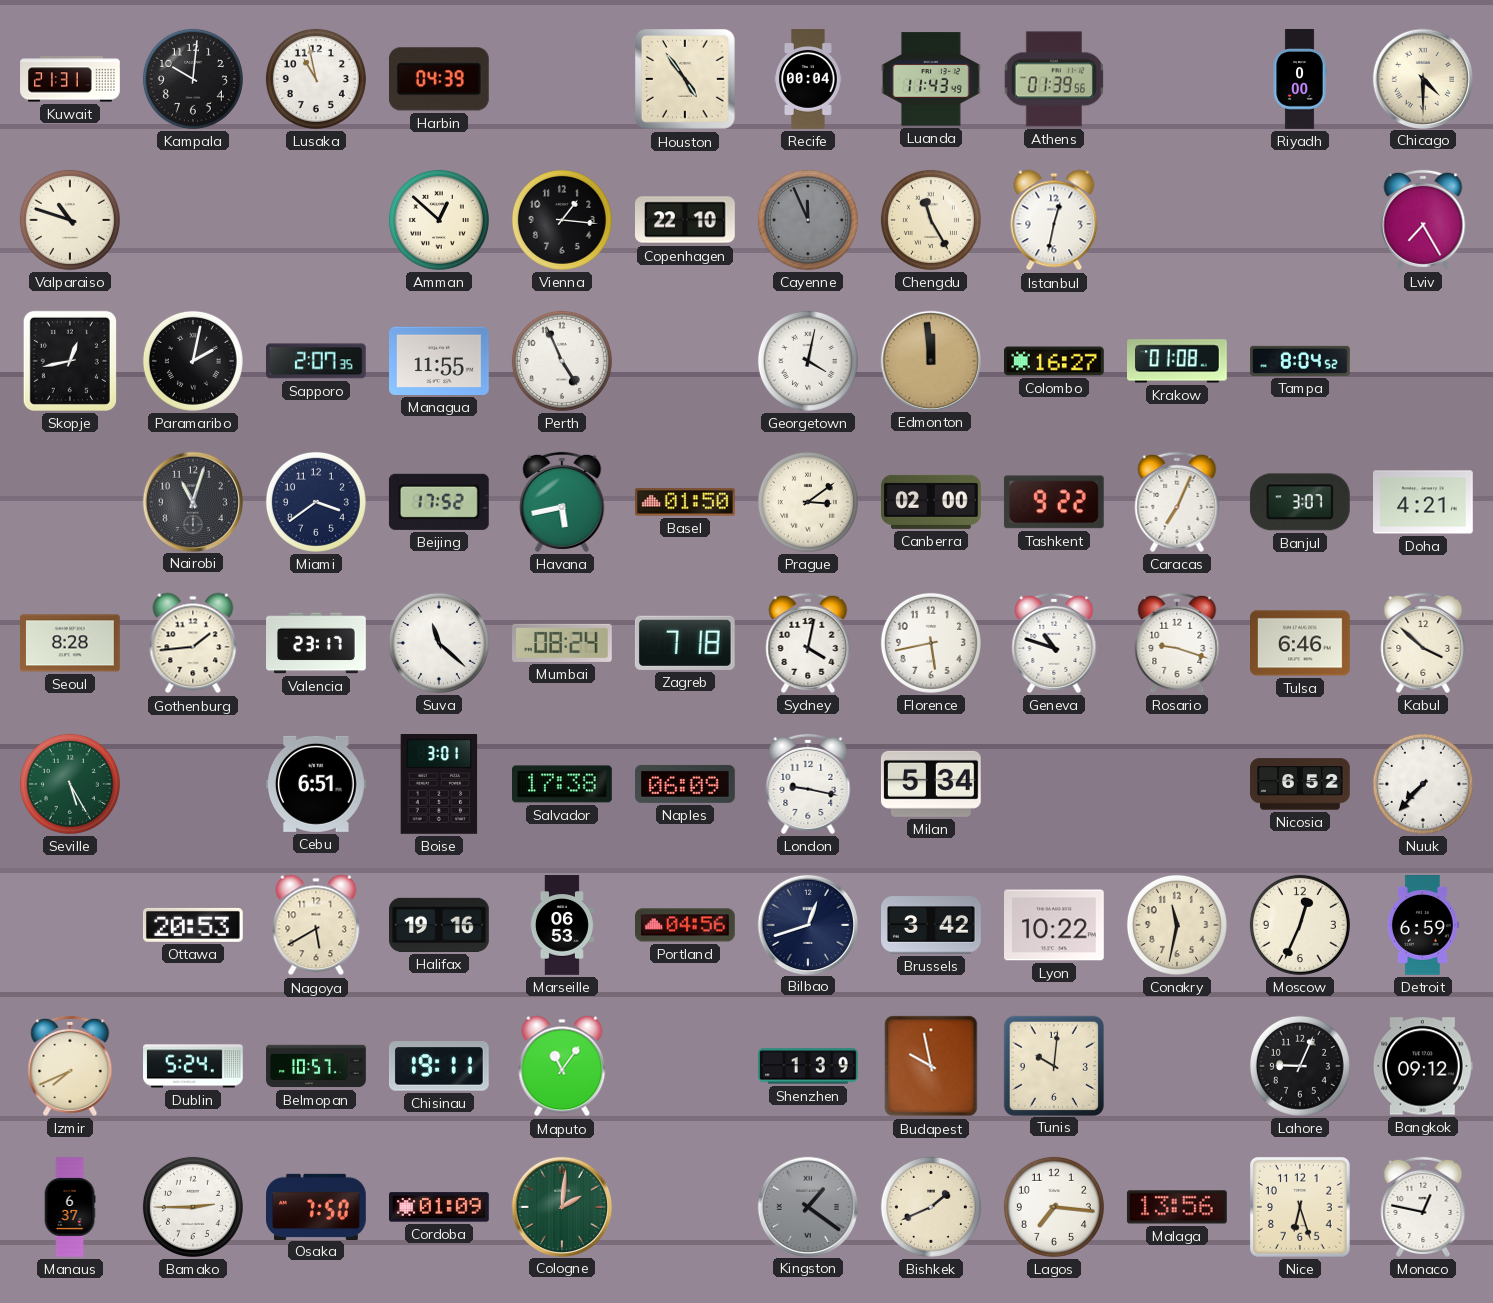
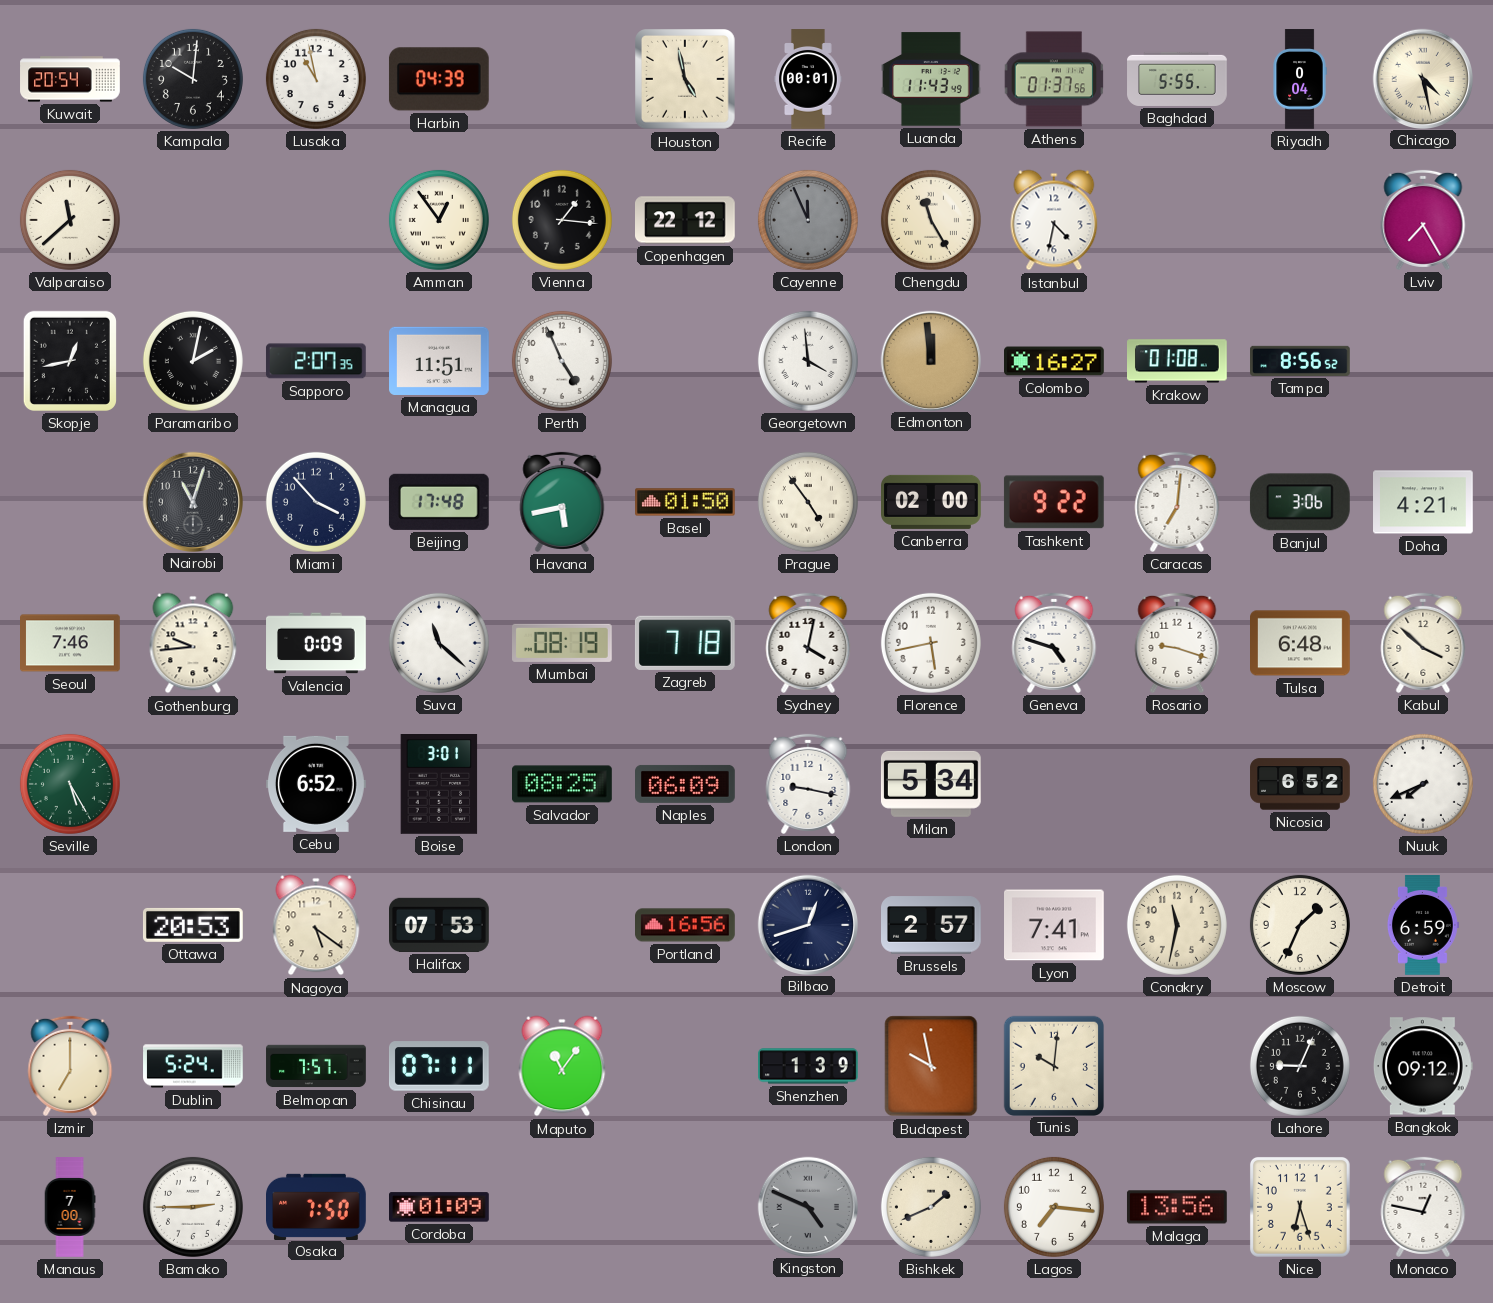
Kuwait: 21:31 -> 20:54 (70, 79)
Houston: 4:54 -> 4:58 (686, 80)
Recife: 00:04 -> 00:01 (809, 79)
Athens: 01:39 -> 01:37 (1054, 79)
Baghdad: none -> 5:55 (1177, 79)
Riyadh: 0:00 -> 0:04 (1300, 79)
Chicago: 4:30 -> 4:28 (1422, 78)
Valparaiso: 10:48 -> 11:38 (70, 220)
Amman: 12:52 -> 12:54 (439, 220)
Copenhagen: 22:10 -> 22:12 (686, 220)
Istanbul: 12:32 -> 4:32 (1054, 220)
Managua: 11:55 -> 11:51 (440, 361)
Georgetown: 4:02 -> 3:59 (808, 361)
Tampa: 8:04 -> 8:56 (1301, 361)
Miami: 3:39 -> 3:53 (316, 502)
Beijing: 17:52 -> 17:48 (439, 502)
Prague: 3:09 -> 4:54 (808, 502)
Caracas: 7:04 -> 7:01 (1177, 502)
Banjul: 3:07 -> 3:06 (1300, 502)
Seoul: 8:28 -> 7:46 (71, 643)
Gothenburg: 1:44 -> 9:44 (193, 643)
Valencia: 23:17 -> 0:09 (316, 643)
Mumbai: 08:24 -> 08:19 (563, 643)
Geneva: 10:48 -> 4:48 (1054, 643)
Tulsa: 6:46 -> 6:48 (1301, 643)
Cebu: 6:51 -> 6:52 (317, 784)
Salvador: 17:38 -> 08:25 (563, 784)
Nuuk: 7:37 -> 7:41 (1423, 784)
Nagoya: 5:40 -> 5:21 (316, 925)
Halifax: 19:16 -> 07:53 (440, 925)
Marseille: 06:53 -> none (562, 925)
Portland: 04:56 -> 16:56 (686, 925)
Brussels: 3:42 -> 2:57 (932, 925)
Lyon: 10:22 -> 7:41 (1055, 925)
Moscow: 12:34 -> 1:34 (1300, 925)
Izmir: 7:41 -> 7:00 (70, 1066)
Belmopan: 10:57 -> 7:57 (316, 1066)
Chisinau: 19:11 -> 07:11 (440, 1066)
Manaus: 6:37 -> 7:00 (70, 1207)
Cologne: 2:01 -> none (561, 1206)
Kingston: 1:21 -> 4:49 (807, 1206)
